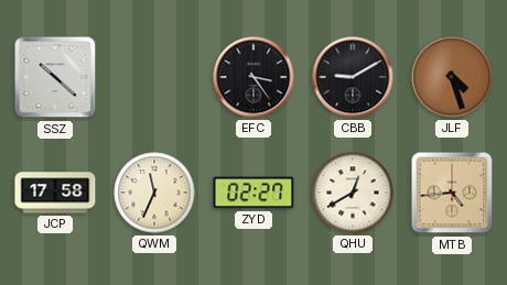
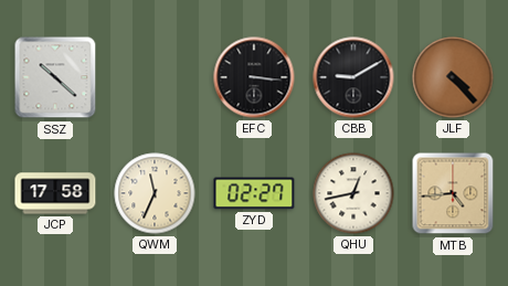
EFC: 3:24 -> 3:16 (254, 77)
JLF: 4:27 -> 4:23 (453, 77)
QHU: 12:40 -> 12:43 (353, 193)
